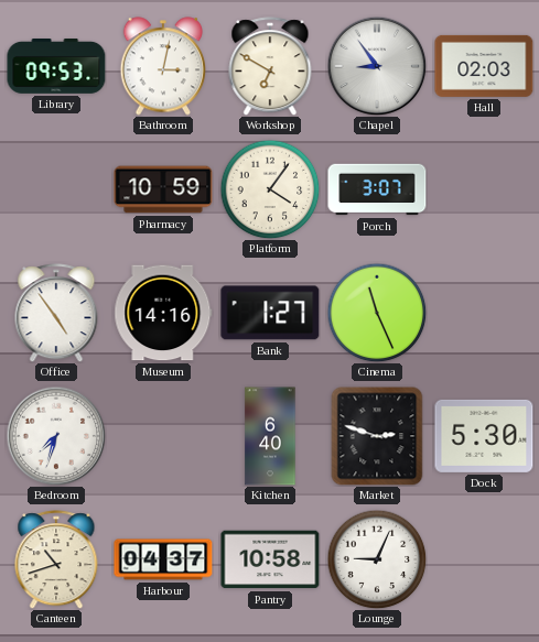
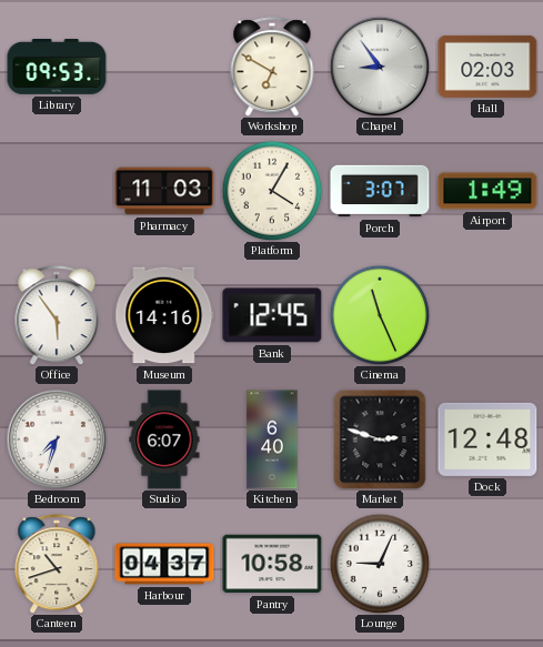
Bathroom: 3:02 -> none (162, 66)
Pharmacy: 10:59 -> 11:03 (164, 191)
Platform: 4:06 -> 4:05 (272, 191)
Airport: none -> 1:49 (487, 191)
Office: 4:54 -> 5:54 (57, 315)
Bank: 1:27 -> 12:45 (272, 315)
Studio: none -> 6:07 (164, 439)
Dock: 5:30 -> 12:48 (487, 439)
